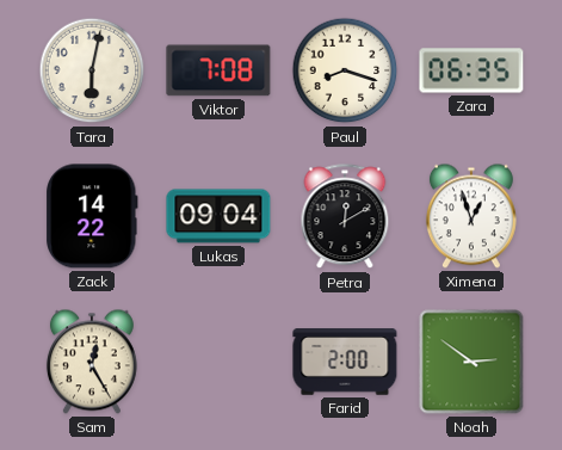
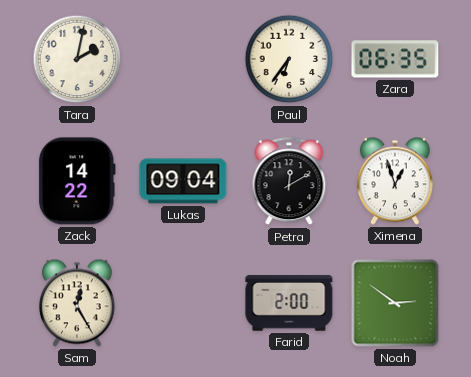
Tara: 6:02 -> 2:02 (77, 59)
Viktor: 7:08 -> none (218, 70)
Paul: 8:18 -> 6:36 (289, 59)
